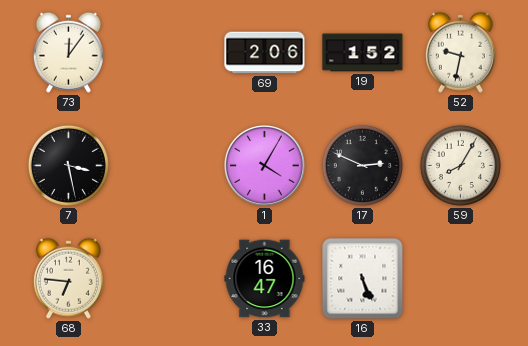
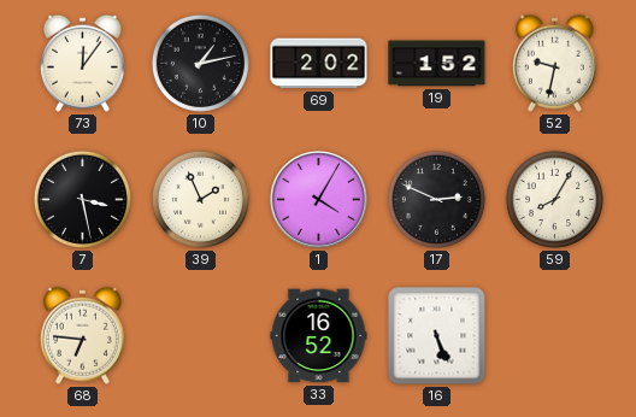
10: none -> 1:13 (200, 63)
69: 2:06 -> 2:02 (319, 64)
39: none -> 1:56 (200, 199)
33: 16:47 -> 16:52 (319, 336)
